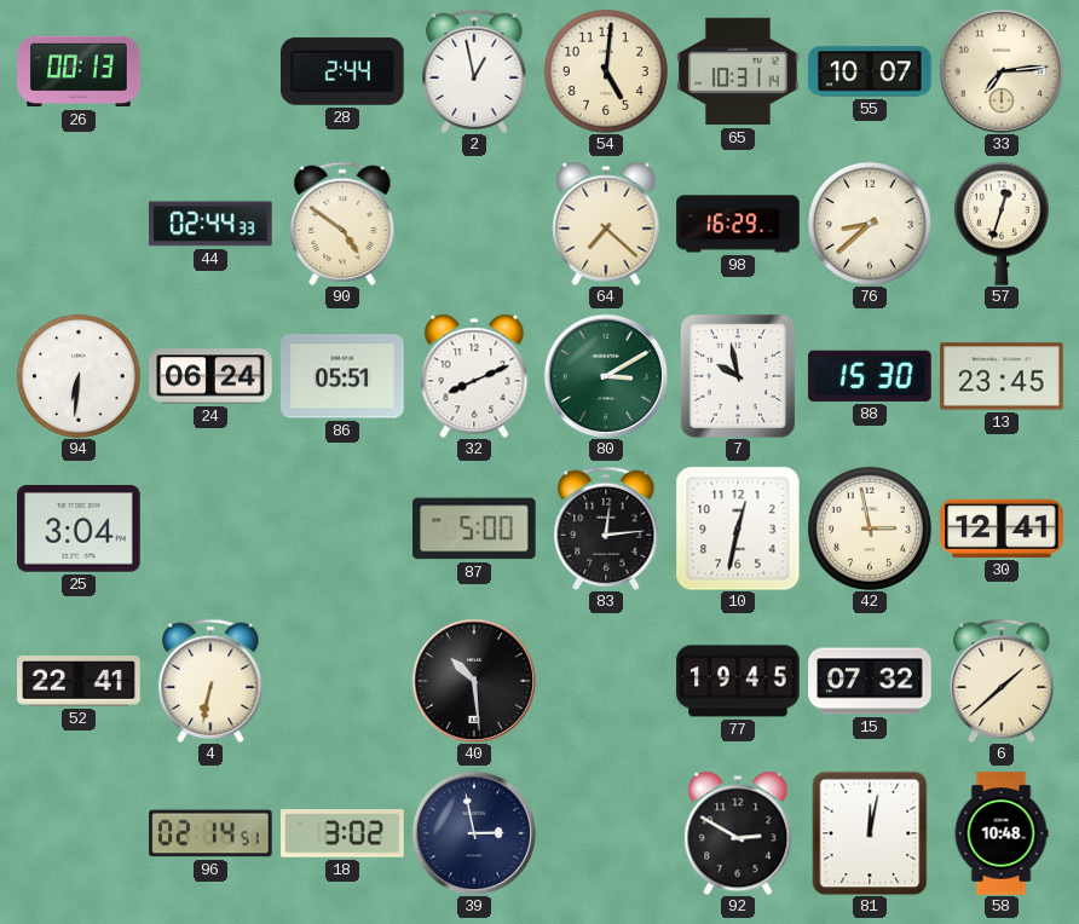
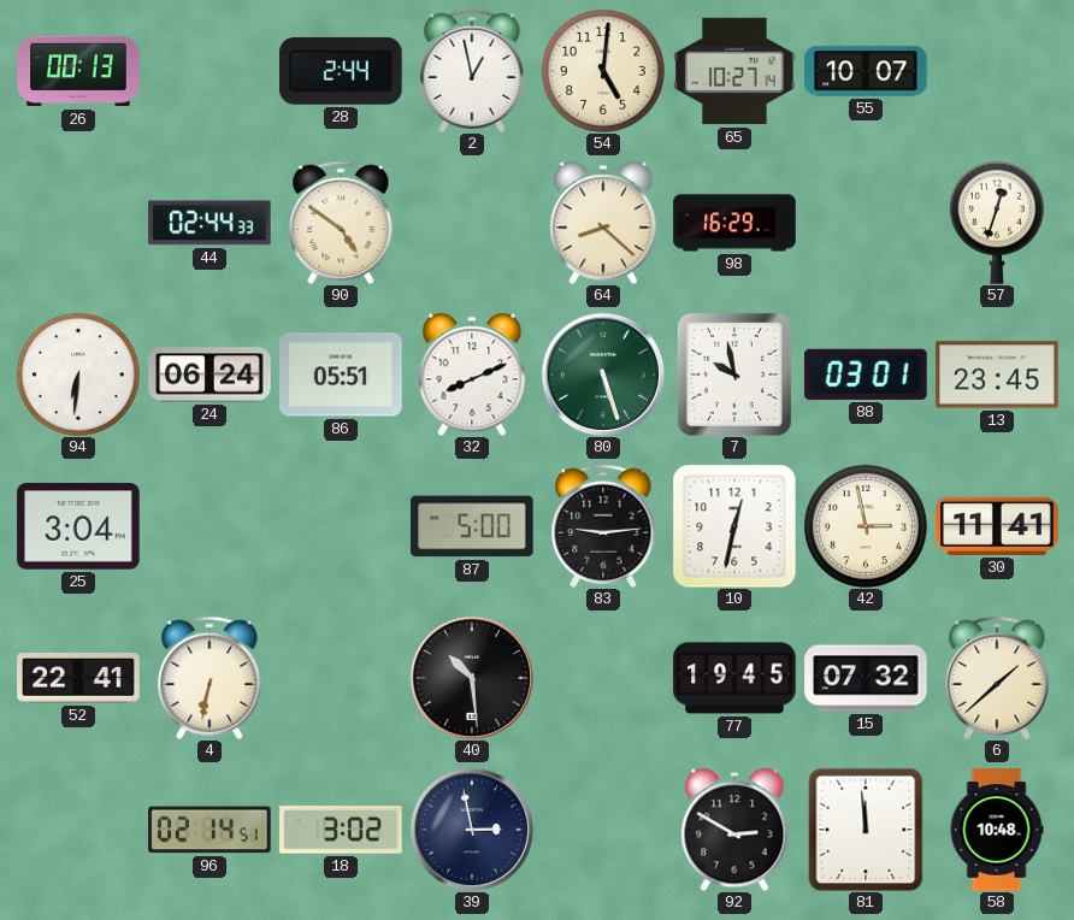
65: 10:31 -> 10:27 (734, 71)
33: 7:14 -> none (1000, 70)
64: 7:22 -> 8:22 (603, 223)
76: 8:38 -> none (870, 224)
80: 3:10 -> 5:27 (602, 373)
88: 15:30 -> 03:01 (866, 375)
83: 12:14 -> 9:14 (603, 526)
30: 12:41 -> 11:41 (997, 526)
81: 12:02 -> 11:59 (866, 830)
